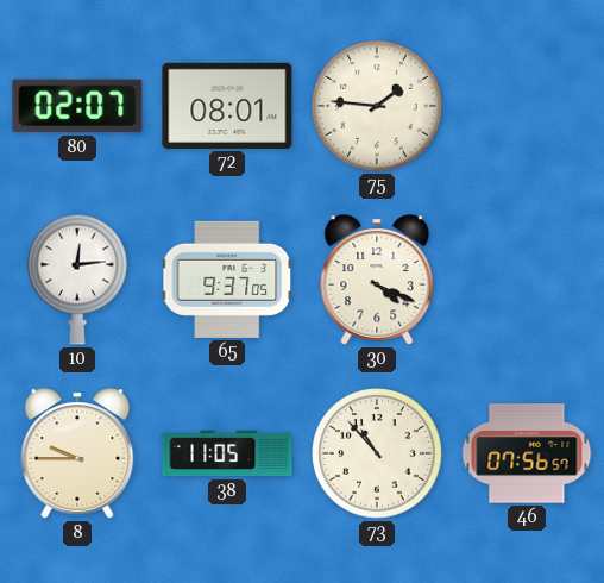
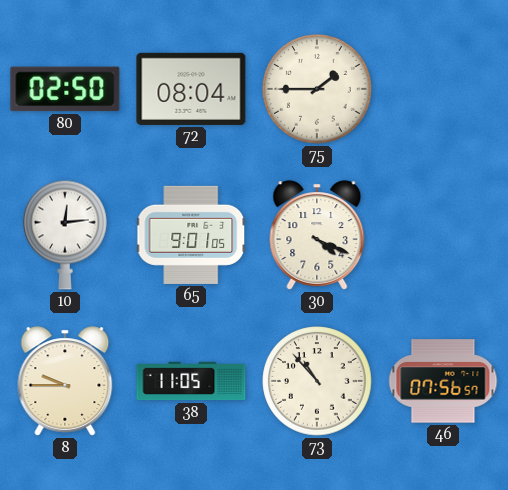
80: 02:07 -> 02:50 (65, 89)
72: 08:01 -> 08:04 (191, 89)
75: 1:46 -> 1:45 (317, 89)
65: 9:37 -> 9:01 (191, 235)
